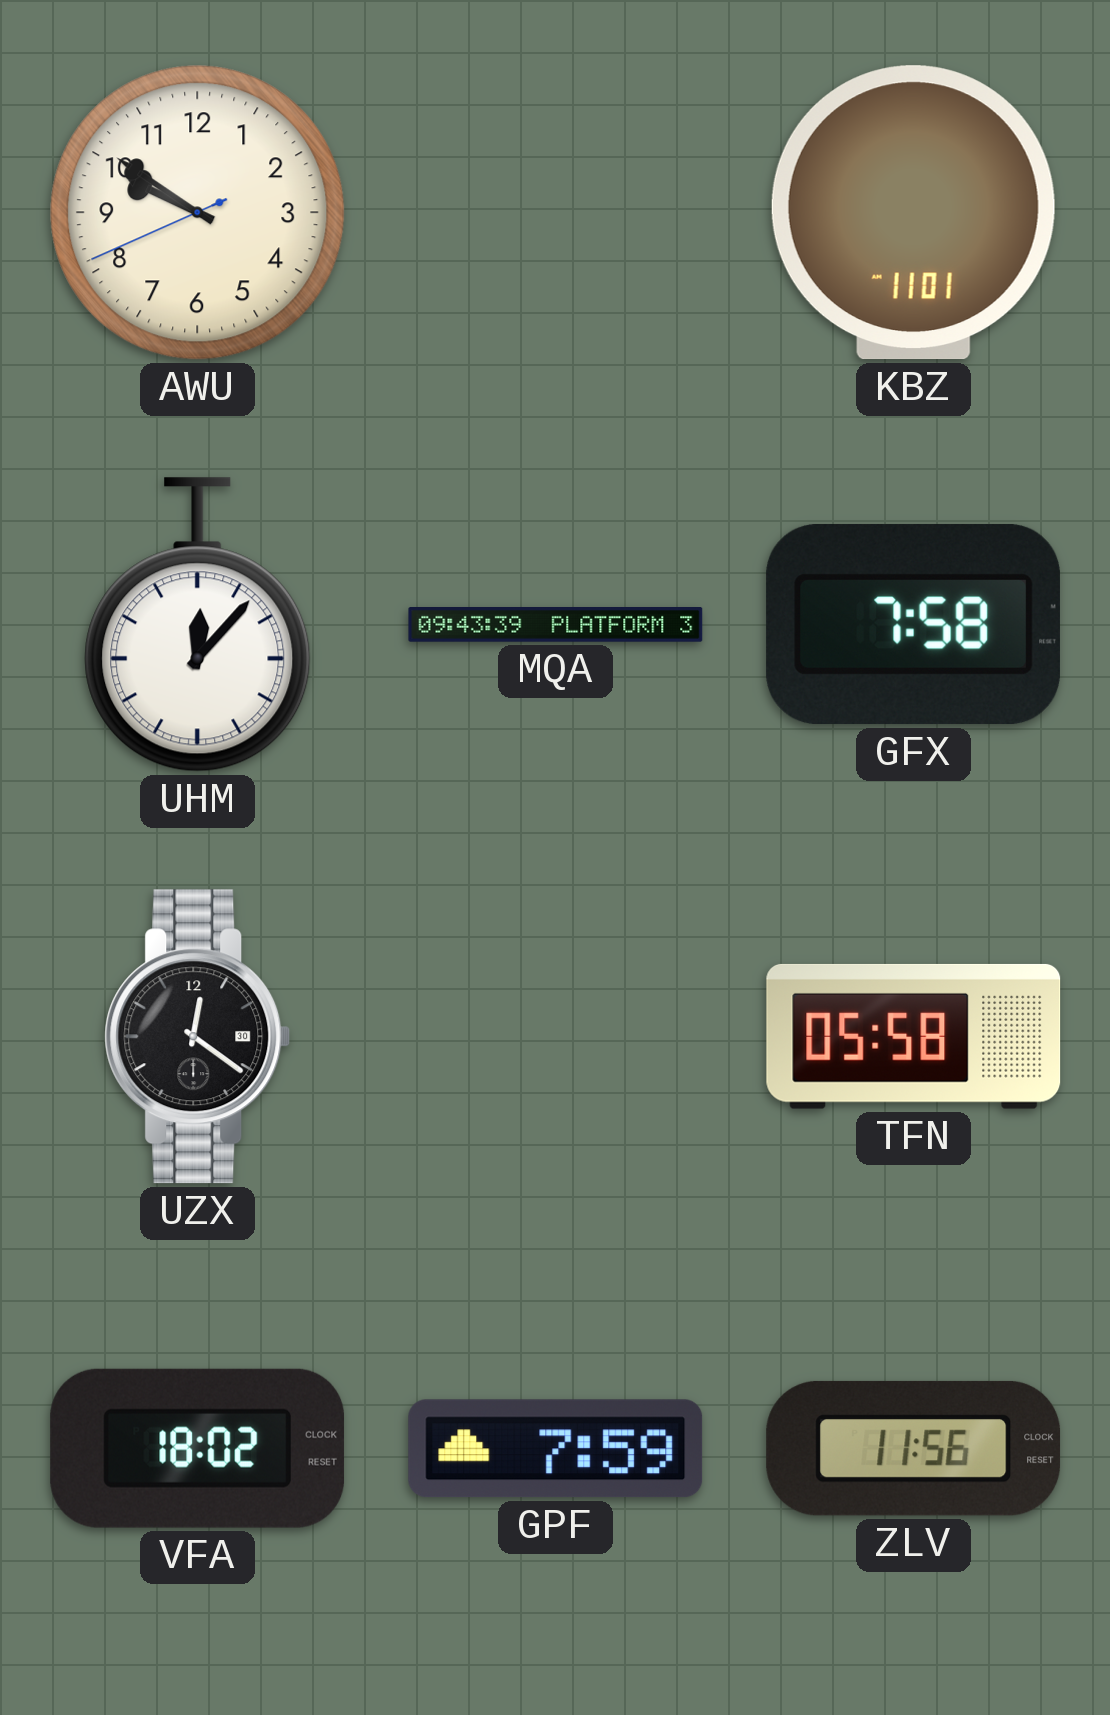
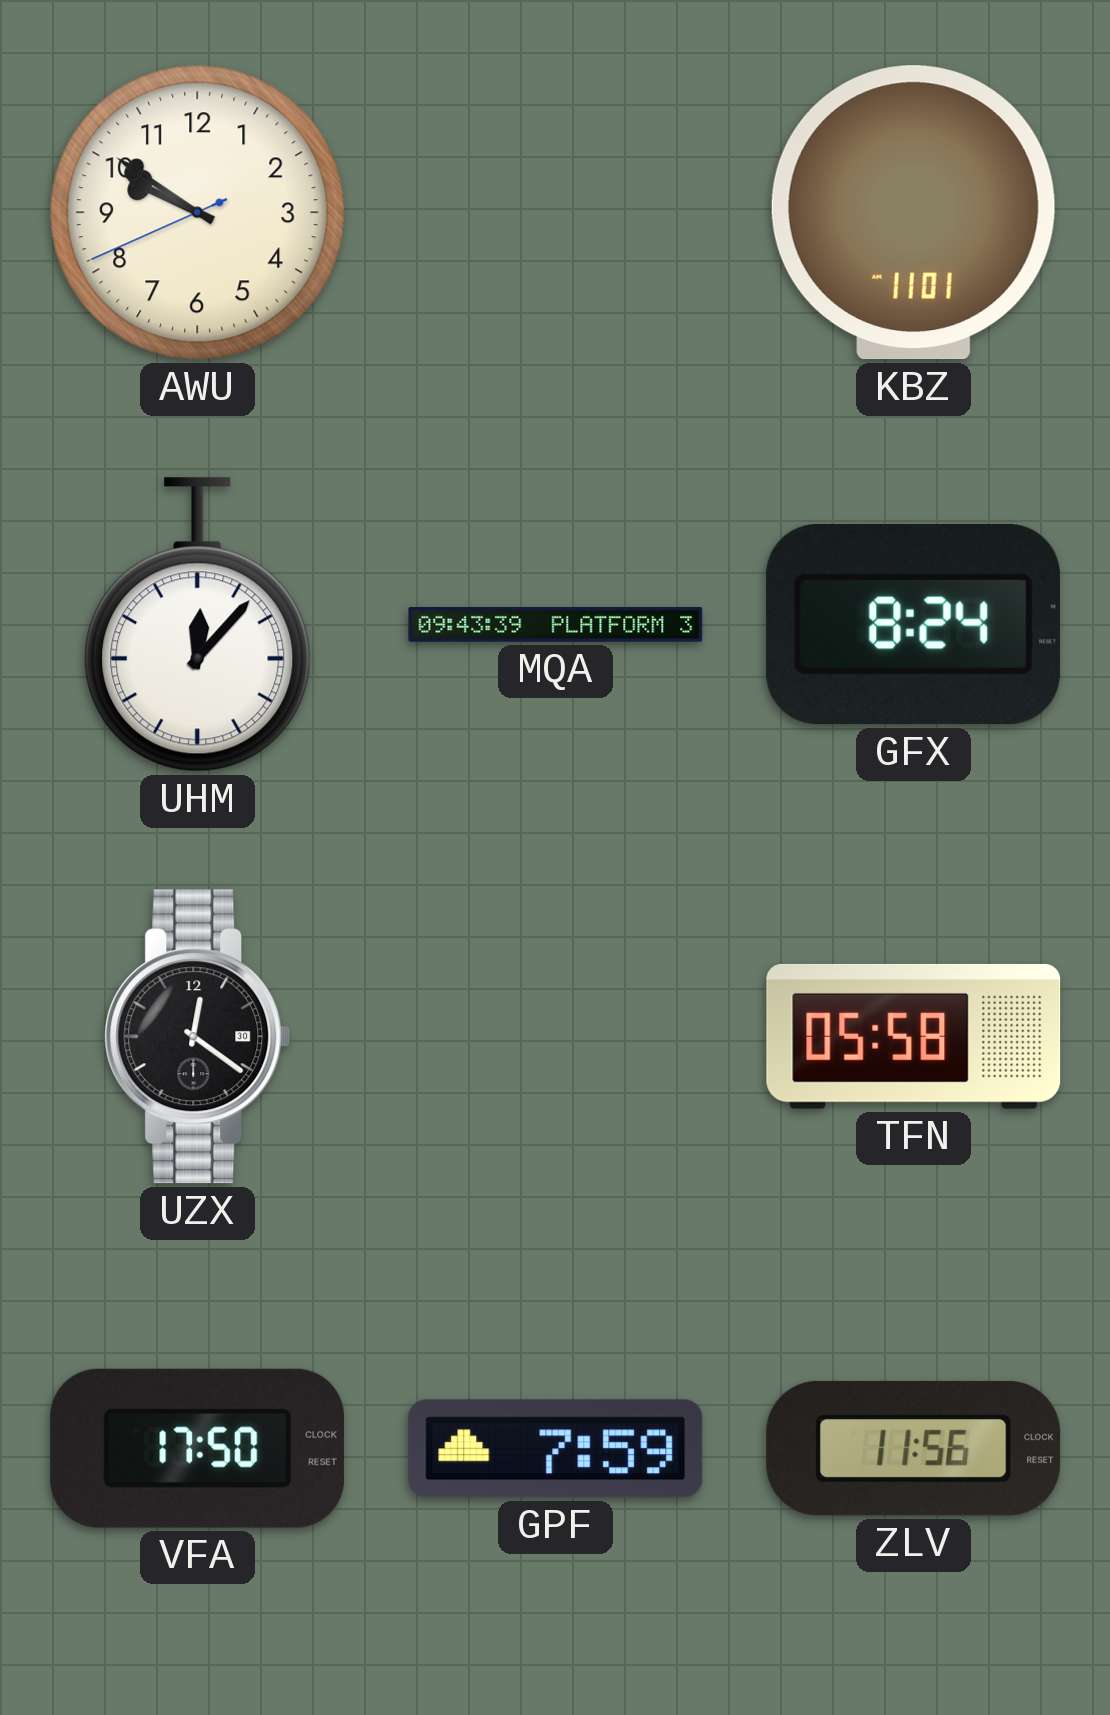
GFX: 7:58 -> 8:24 (913, 625)
VFA: 18:02 -> 17:50 (198, 1448)
